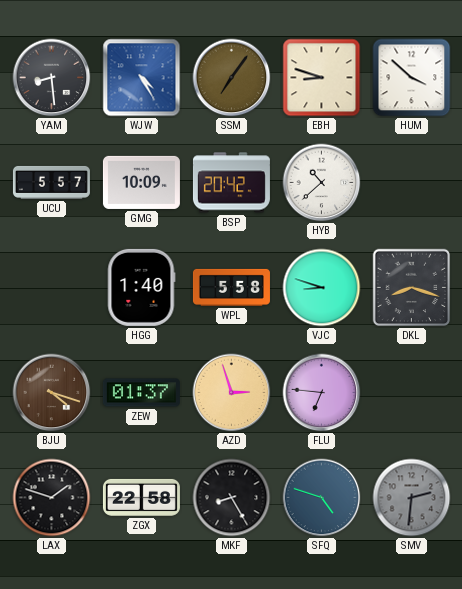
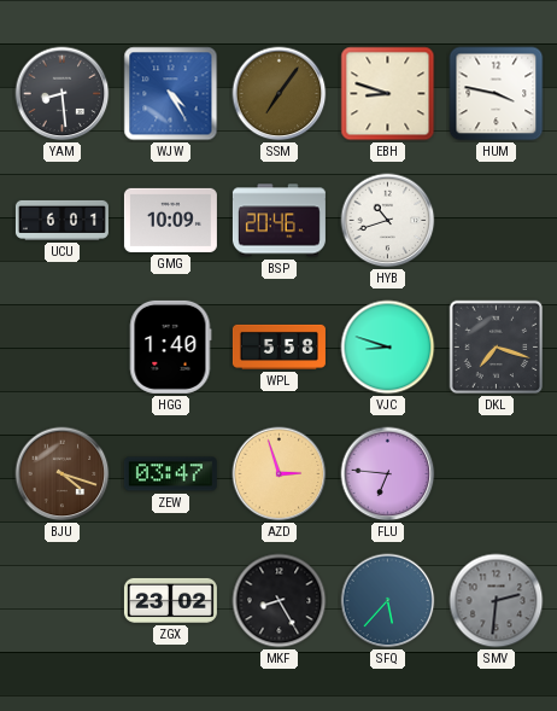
HUM: 3:52 -> 3:47 (497, 94)
UCU: 5:57 -> 6:01 (61, 220)
BSP: 20:42 -> 20:46 (278, 221)
HYB: 10:38 -> 10:42 (388, 221)
DKL: 8:18 -> 7:18 (497, 348)
ZEW: 01:37 -> 03:47 (170, 474)
LAX: 1:48 -> none (52, 498)
ZGX: 22:58 -> 23:02 (170, 600)
SFQ: 4:48 -> 5:37 (388, 601)
